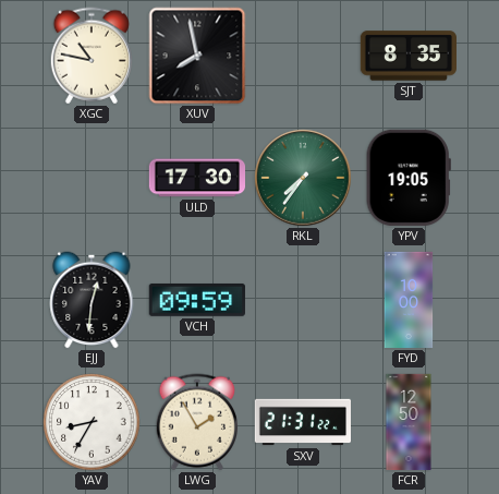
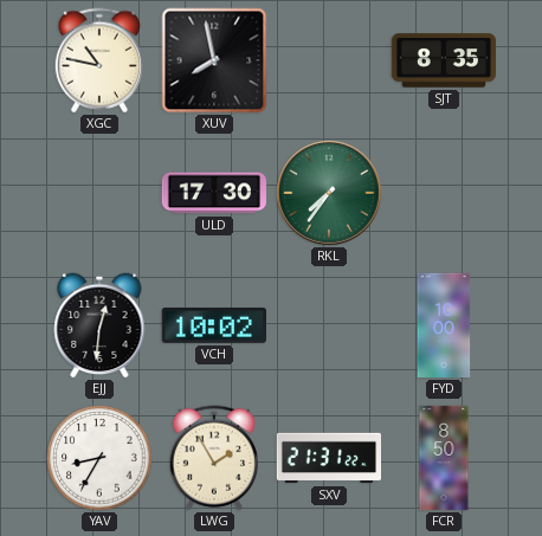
YPV: 19:05 -> none (409, 178)
VCH: 09:59 -> 10:02 (214, 325)
FCR: 12:50 -> 8:50 (444, 458)
